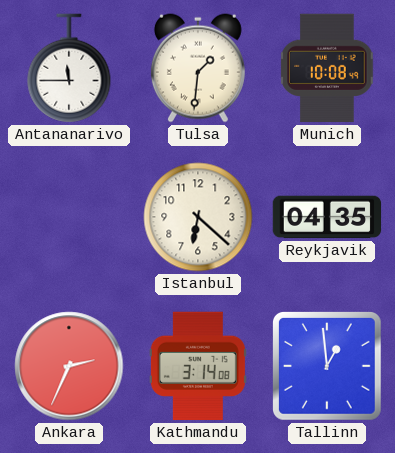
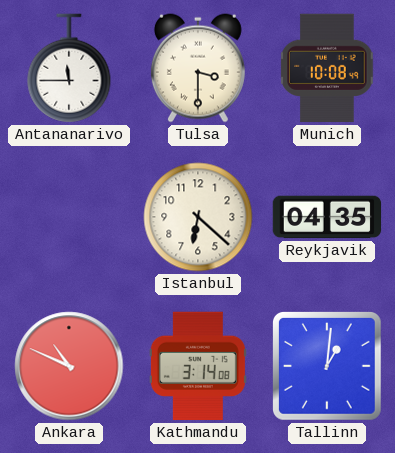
Tulsa: 1:31 -> 3:30 (198, 68)
Ankara: 2:34 -> 10:49 (69, 366)
Tallinn: 12:59 -> 1:01 (328, 367)
